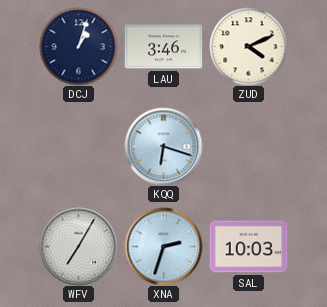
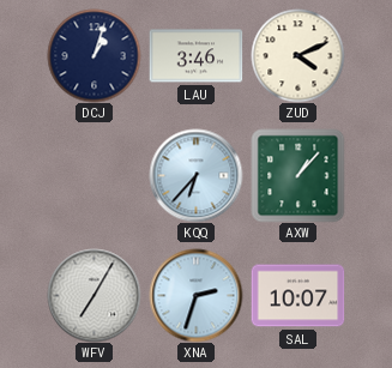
KQQ: 6:18 -> 6:37 (195, 175)
AXW: none -> 1:07 (297, 175)
SAL: 10:03 -> 10:07 (297, 296)
